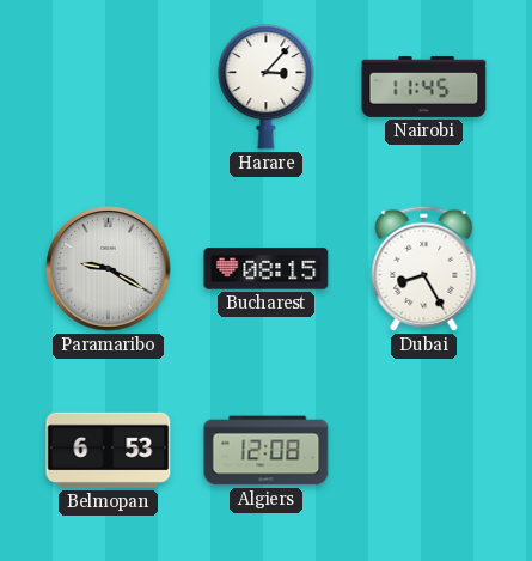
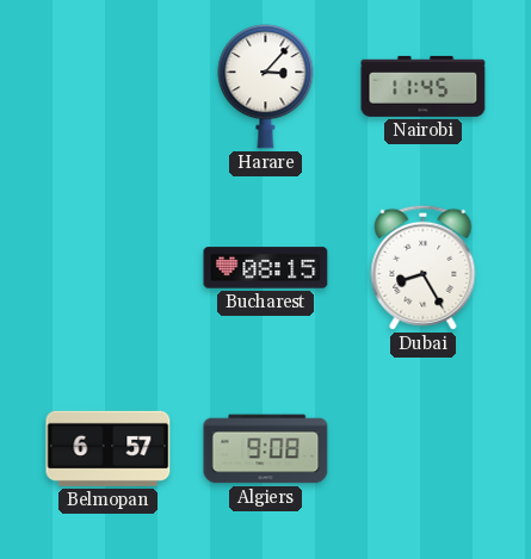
Paramaribo: 9:20 -> none (109, 269)
Belmopan: 6:53 -> 6:57 (109, 448)
Algiers: 12:08 -> 9:08 (266, 449)
